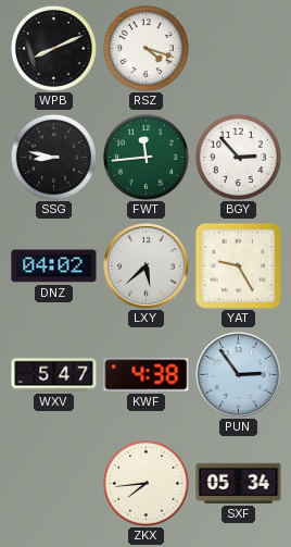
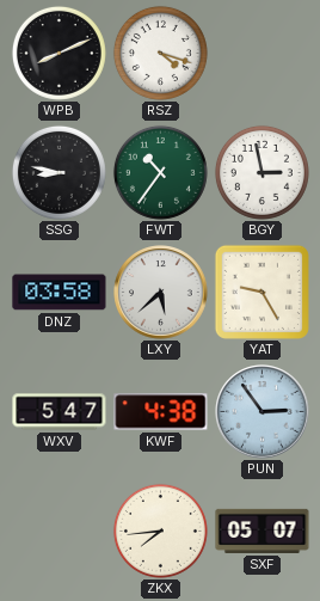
FWT: 11:44 -> 10:36 (160, 172)
BGY: 2:53 -> 2:58 (261, 172)
DNZ: 04:02 -> 03:58 (60, 293)
SXF: 05:34 -> 05:07 (263, 531)
